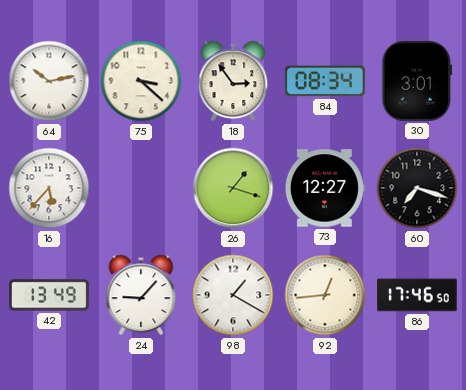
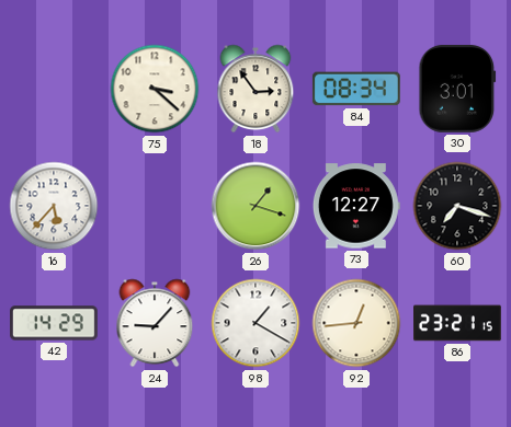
64: 10:13 -> none (49, 81)
42: 13:49 -> 14:29 (55, 323)
86: 17:46 -> 23:21 (458, 323)
